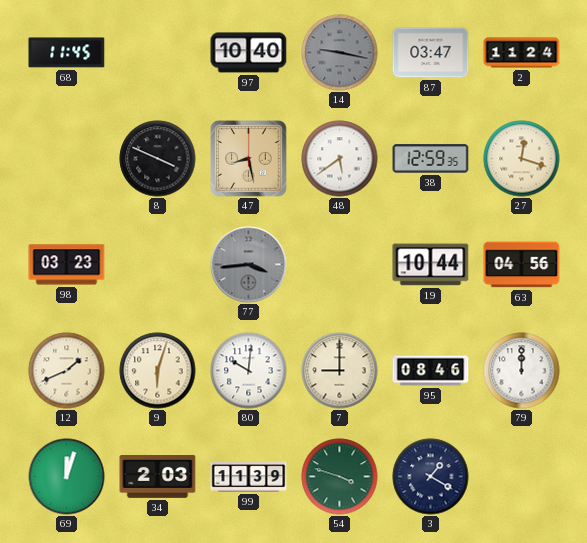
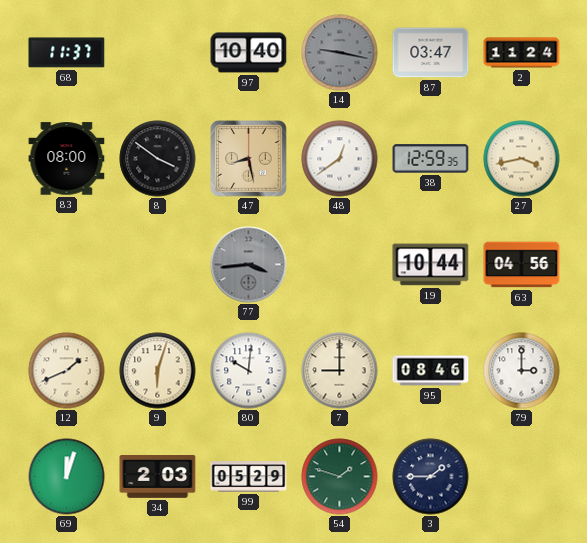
68: 11:45 -> 11:37 (67, 53)
83: none -> 08:00 (67, 159)
8: 3:49 -> 3:51 (158, 159)
48: 5:39 -> 12:39 (340, 159)
27: 12:18 -> 3:43 (522, 159)
98: 03:23 -> none (67, 265)
79: 12:00 -> 3:00 (522, 371)
99: 11:39 -> 05:29 (249, 477)
54: 3:48 -> 1:48 (340, 477)
3: 1:20 -> 1:45 (431, 477)
